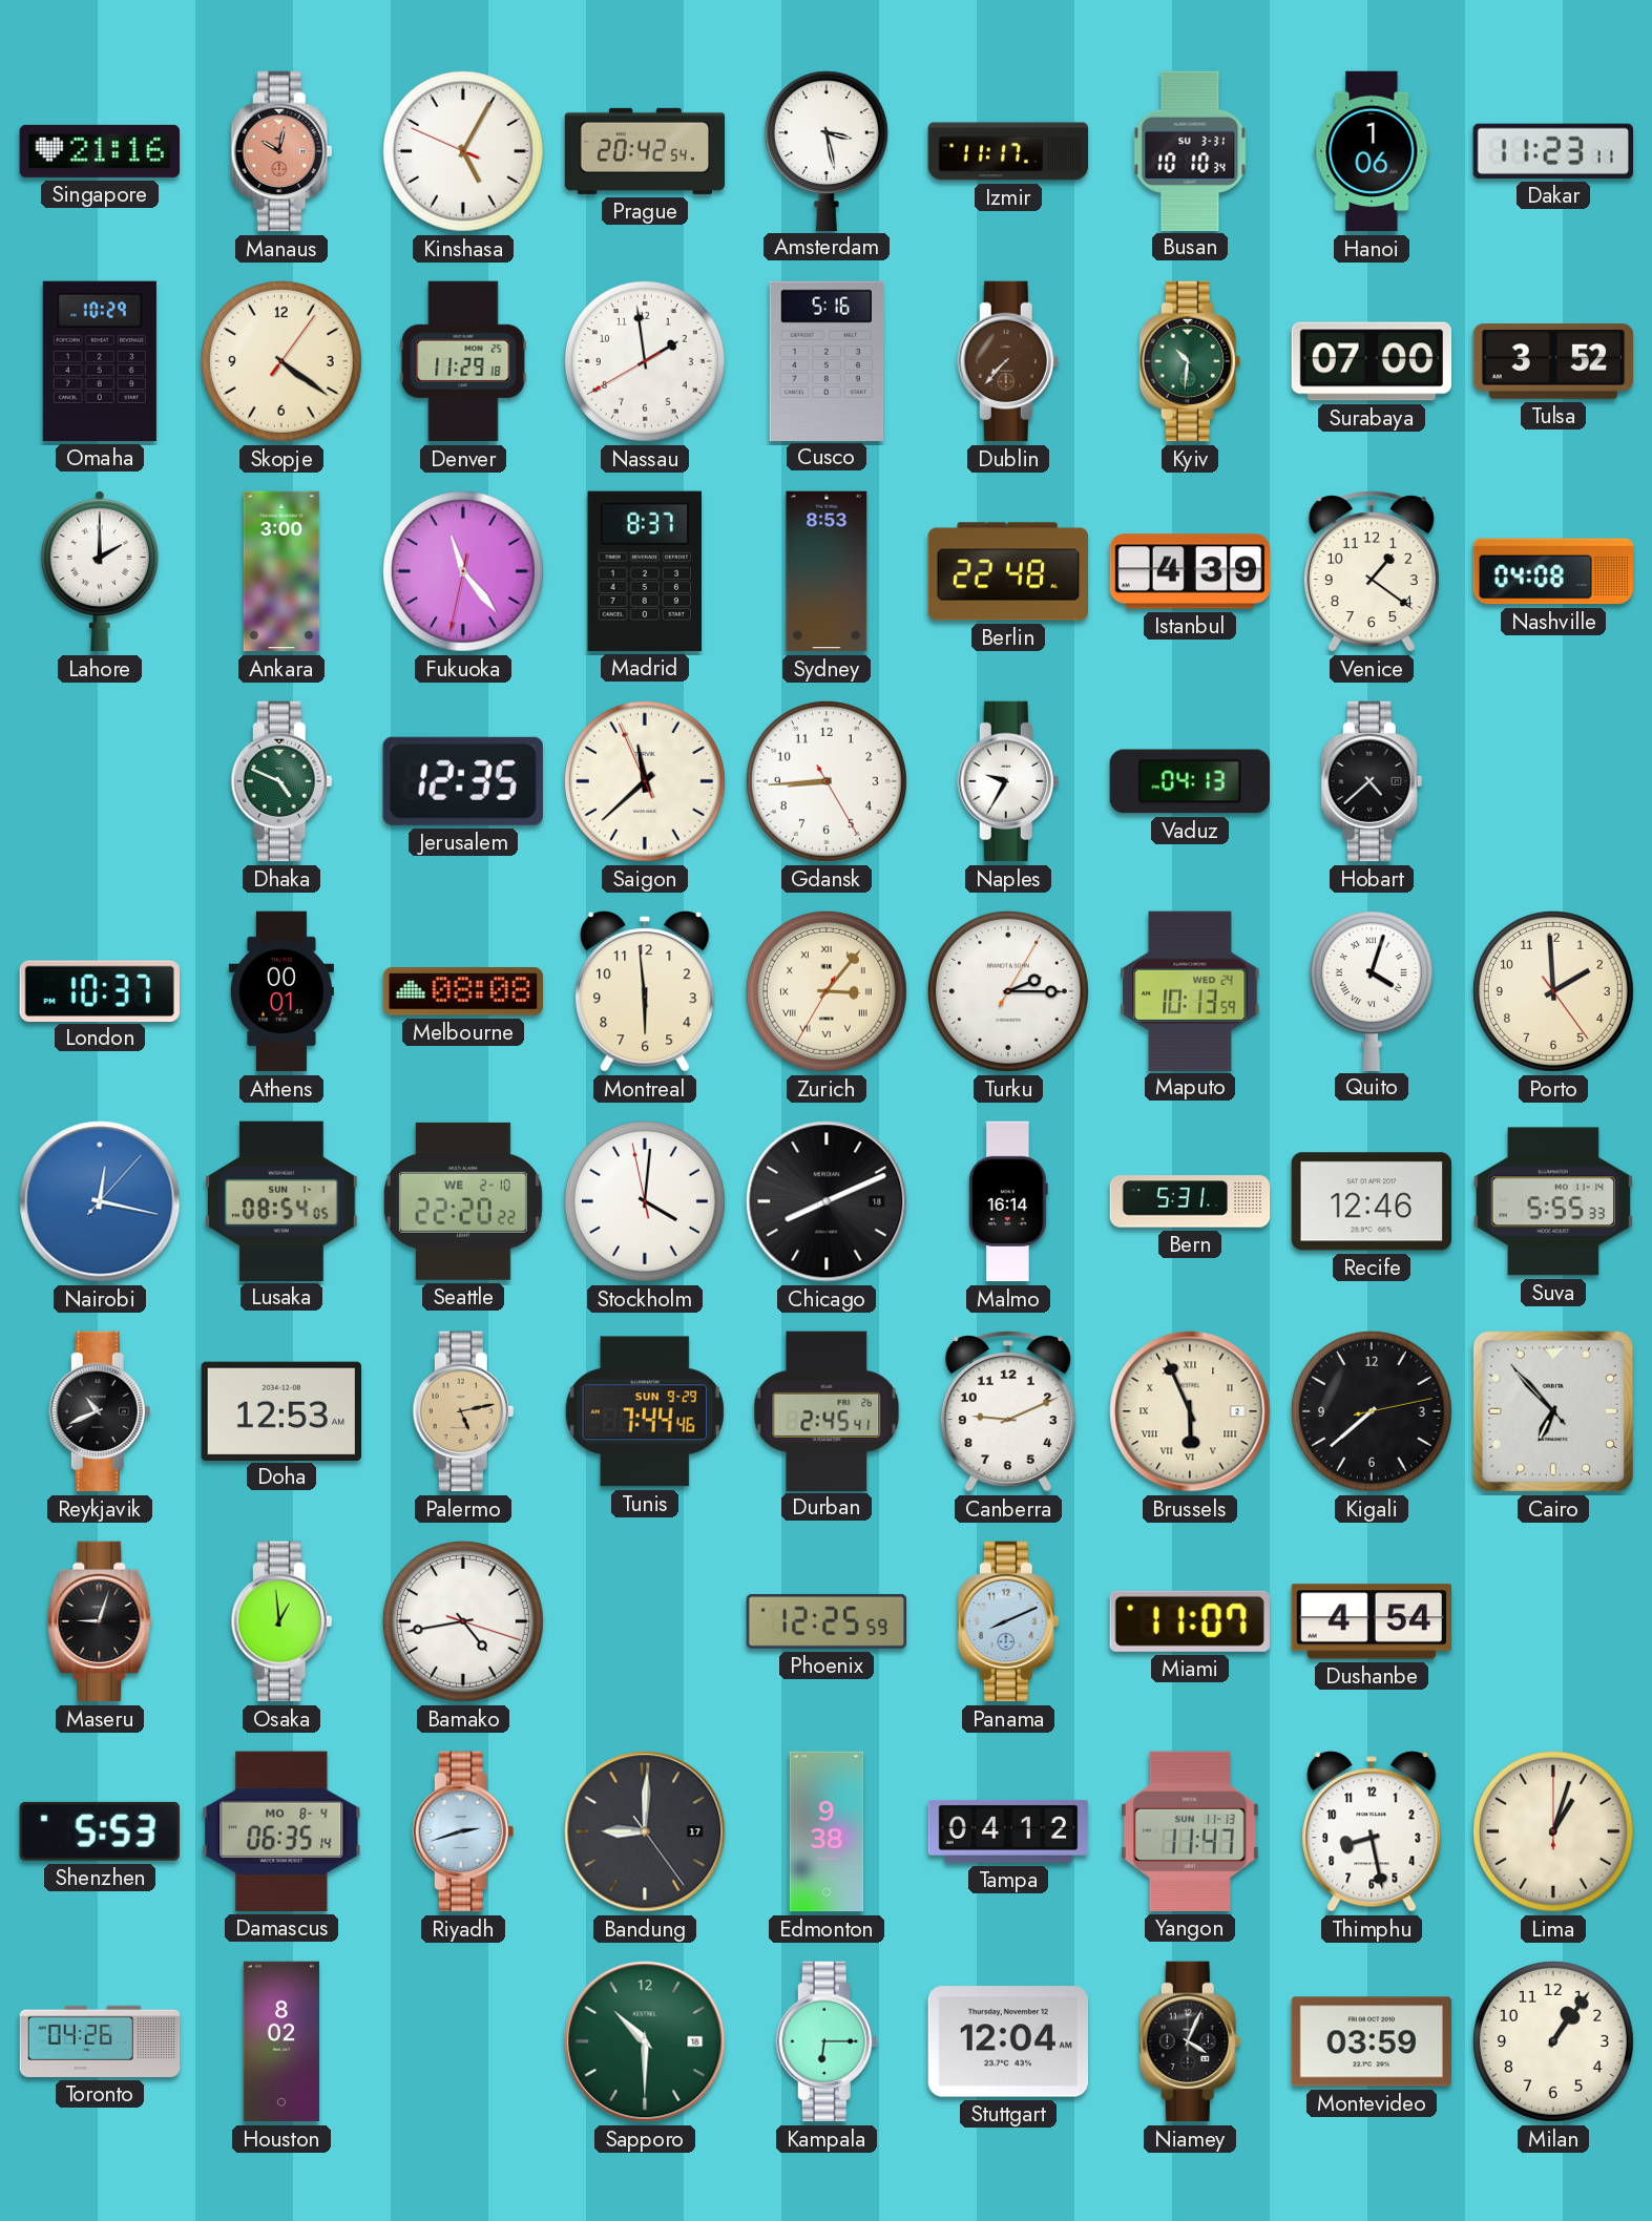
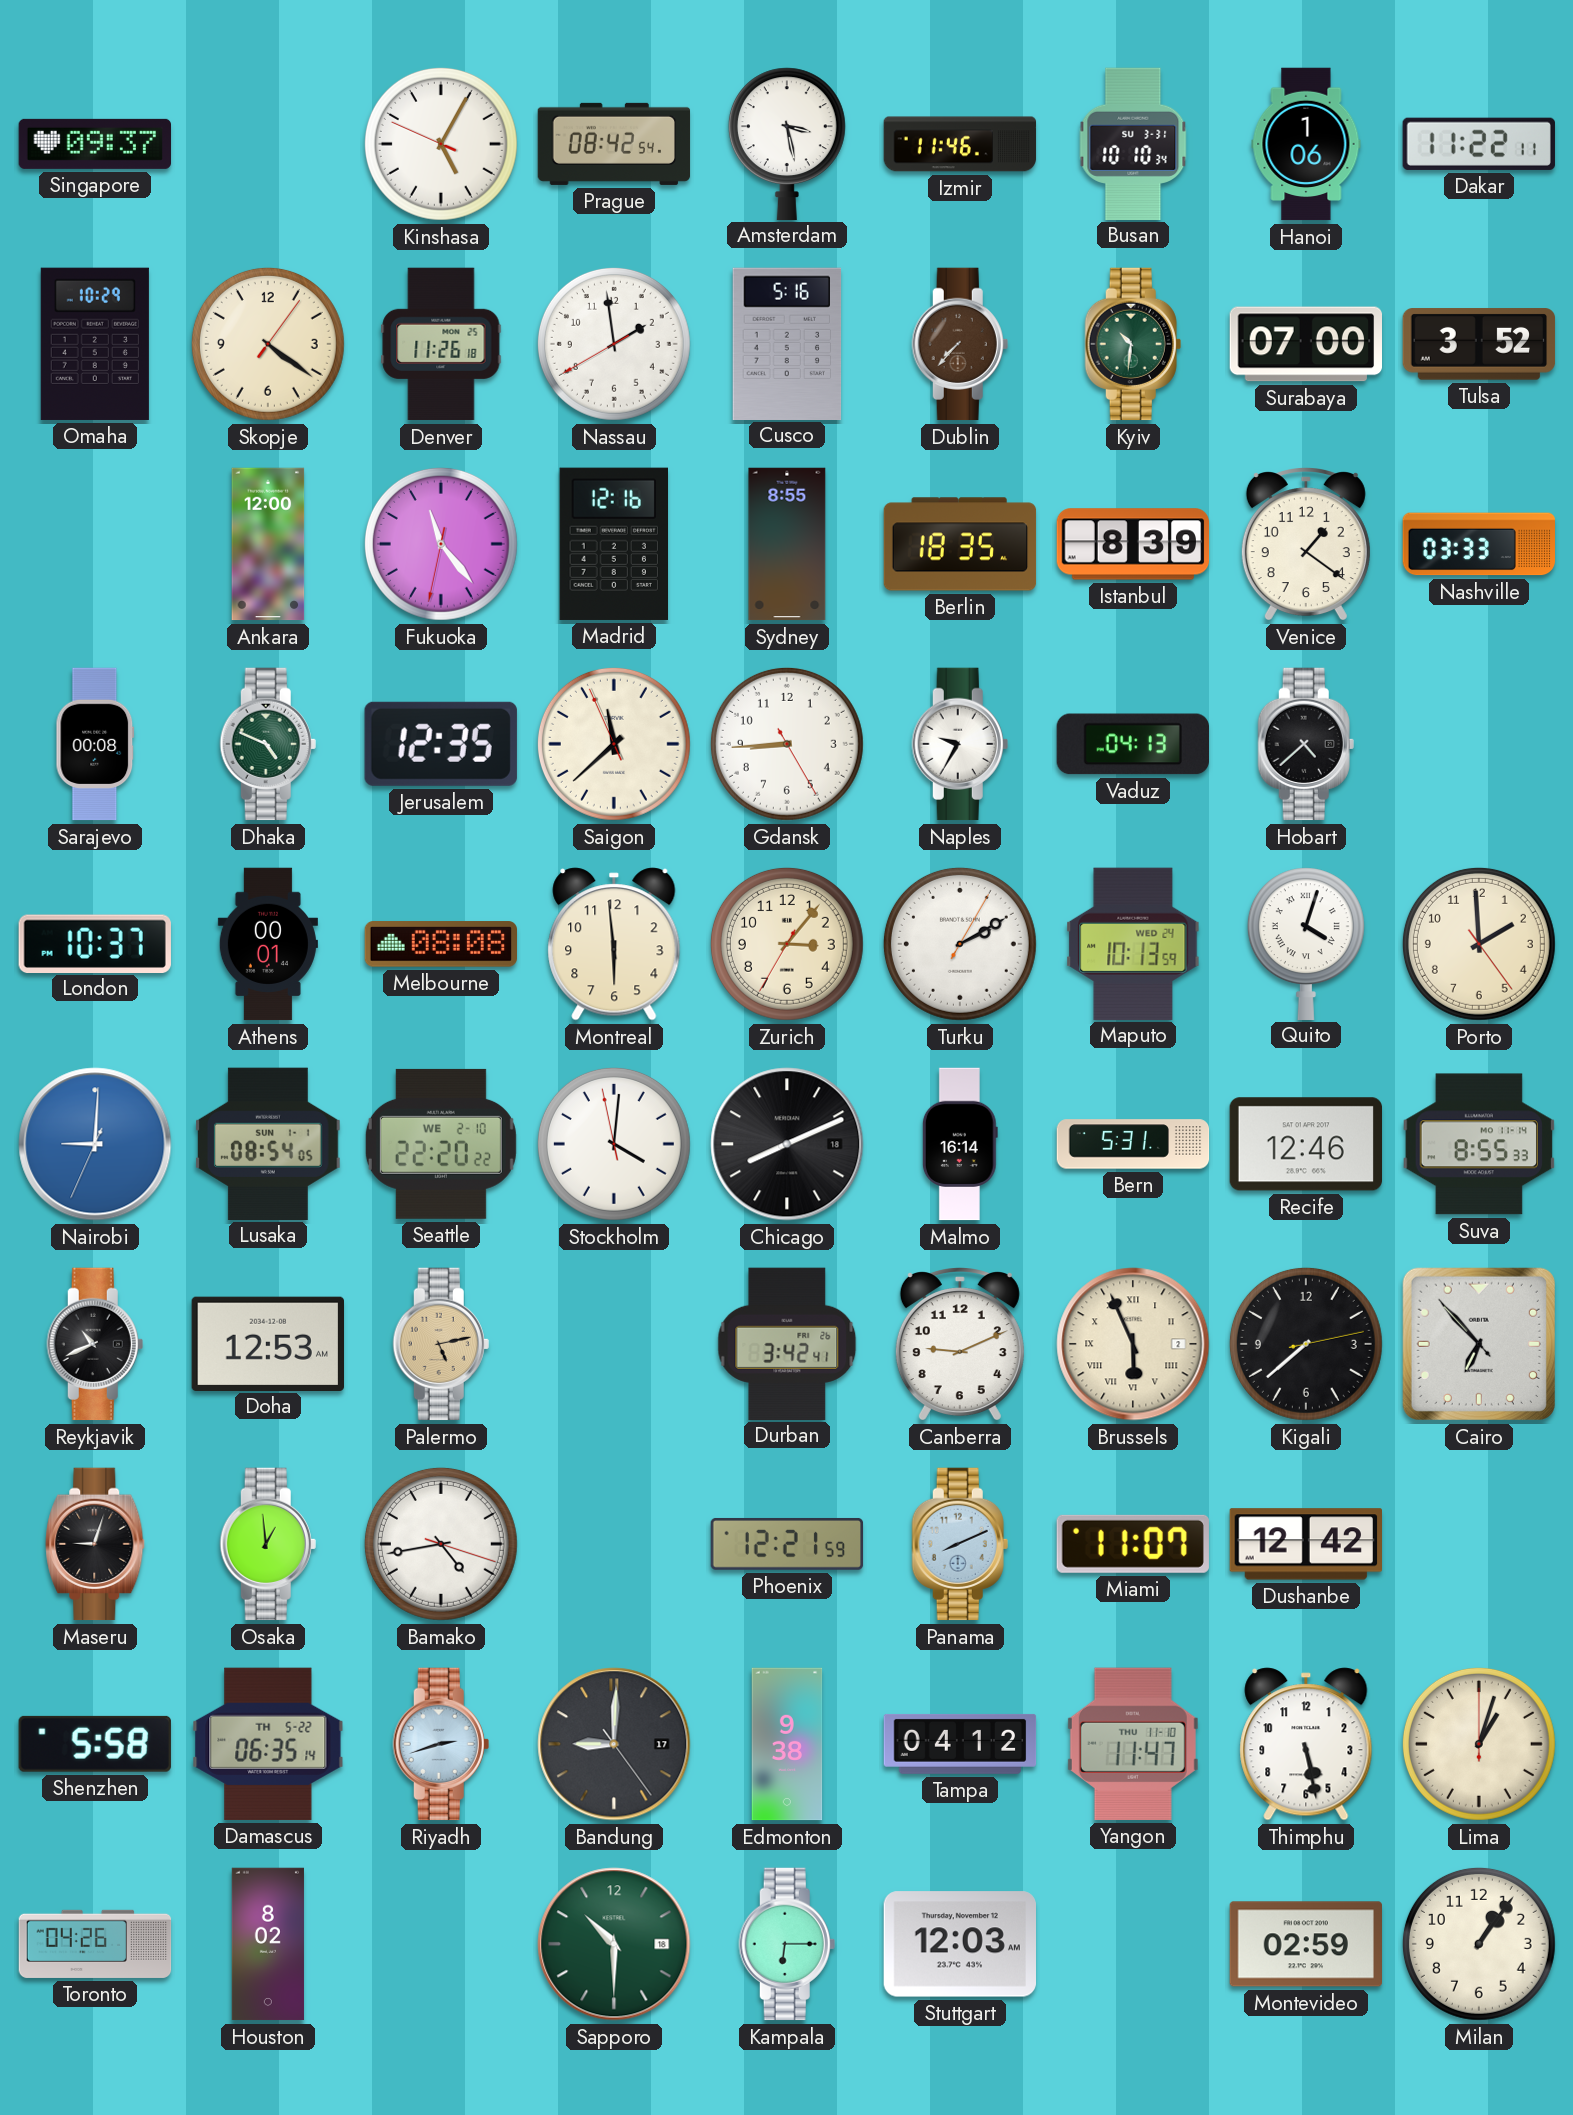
Singapore: 21:16 -> 09:37 (94, 144)
Manaus: 10:02 -> none (281, 151)
Prague: 20:42 -> 08:42 (614, 144)
Izmir: 11:17 -> 11:46 (960, 144)
Dakar: 11:23 -> 11:22 (1479, 144)
Denver: 11:29 -> 11:26 (441, 344)
Lahore: 2:00 -> none (100, 571)
Ankara: 3:00 -> 12:00 (268, 544)
Madrid: 8:37 -> 12:16 (613, 544)
Sydney: 8:53 -> 8:55 (787, 544)
Berlin: 22:48 -> 18:35 (960, 544)
Istanbul: 4:39 -> 8:39 (1133, 544)
Nashville: 04:08 -> 03:33 (1479, 544)
Sarajevo: none -> 00:08 (95, 744)
Zurich numerals: Roman -> Arabic (787, 944)
Turku: 2:15 -> 2:10 (960, 944)
Nairobi: 12:17 -> 9:00 (95, 1144)
Suva: 5:55 -> 8:55 (1479, 1144)
Tunis: 7:44 -> none (645, 1411)
Durban: 2:45 -> 3:42 (787, 1343)
Phoenix: 12:25 -> 12:21 (787, 1544)
Dushanbe: 4:54 -> 12:42 (1305, 1544)
Shenzhen: 5:53 -> 5:58 (95, 1744)
Damascus date: MO 8-4 -> TH 5-22 (268, 1744)
Yangon date: SUN 11-13 -> THU 11-10 (1133, 1744)
Thimphu: 8:28 -> 5:28 (1306, 1744)
Stuttgart: 12:04 -> 12:03 (959, 1944)
Niamey: 4:04 -> none (1190, 2041)
Montevideo: 03:59 -> 02:59 (1305, 1944)
